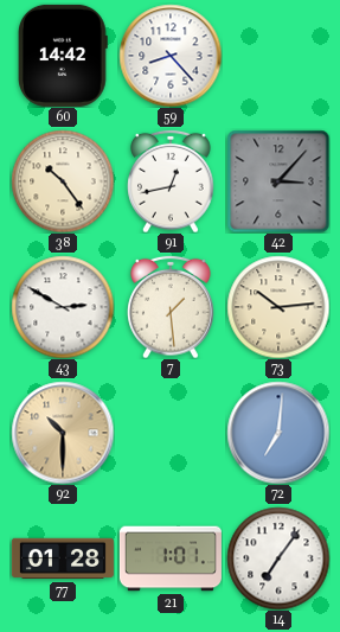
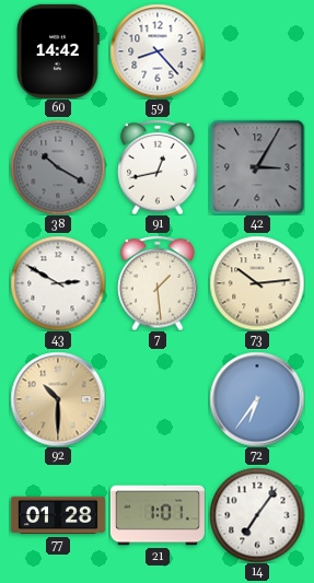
38: 10:24 -> 10:20 (58, 167)
38 dial: cream -> grey (58, 167)
42: 3:07 -> 3:05 (257, 167)
72: 7:01 -> 6:36 (257, 399)
